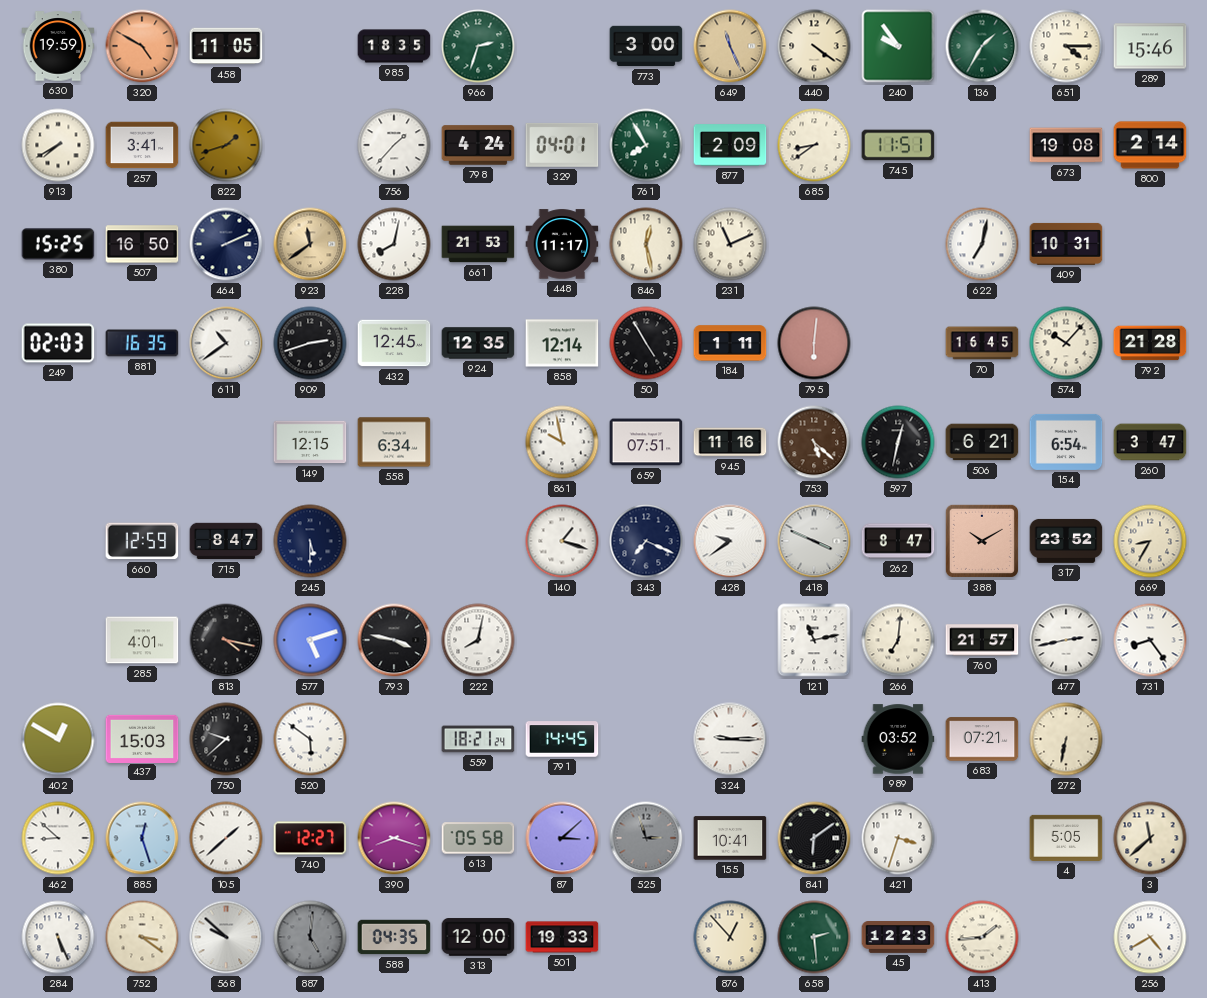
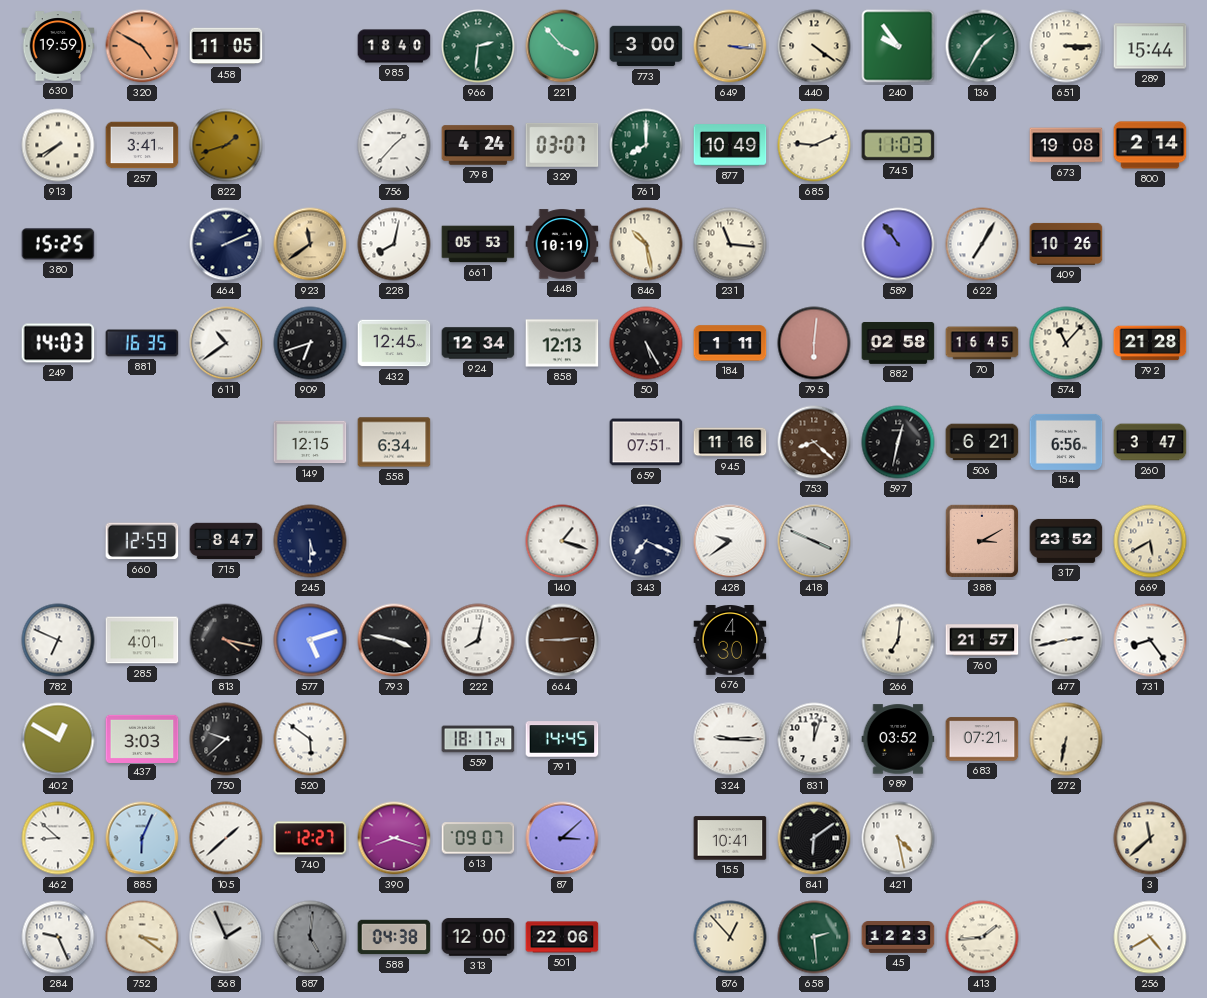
985: 18:35 -> 18:40 (394, 46)
966: 2:33 -> 2:31 (478, 46)
221: none -> 3:53 (562, 46)
649: 11:26 -> 3:16 (730, 46)
651: 4:15 -> 3:15 (1066, 46)
289: 15:46 -> 15:44 (1150, 46)
329: 04:01 -> 03:07 (562, 145)
761: 7:55 -> 8:00 (646, 145)
877: 2:09 -> 10:49 (730, 145)
685: 8:39 -> 9:11 (814, 145)
745: 11:51 -> 11:03 (898, 145)
507: 16:50 -> none (142, 244)
661: 21:53 -> 05:53 (478, 244)
448: 11:17 -> 10:19 (562, 244)
846: 12:28 -> 10:28 (646, 244)
231: 11:11 -> 11:16 (730, 244)
589: none -> 10:54 (898, 244)
622: 7:02 -> 7:05 (982, 244)
409: 10:31 -> 10:26 (1066, 244)
249: 02:03 -> 14:03 (58, 343)
909: 2:42 -> 6:42 (310, 343)
924: 12:35 -> 12:34 (478, 343)
858: 12:14 -> 12:13 (562, 343)
50: 4:55 -> 5:25 (646, 343)
882: none -> 02:58 (898, 344)
574: 10:07 -> 11:07 (1066, 343)
861: 9:58 -> none (562, 442)
753: 5:22 -> 8:22 (814, 442)
154: 6:54 -> 6:56 (1066, 442)
262: 8:47 -> none (898, 541)
388: 10:10 -> 3:10 (982, 541)
669: 8:35 -> 5:40 (1150, 541)
782: none -> 6:49 (58, 640)
664: none -> 2:45 (562, 640)
676: none -> 4:30 (730, 640)
121: 11:13 -> none (814, 640)
437: 15:03 -> 3:03 (142, 738)
559: 18:21 -> 18:17 (478, 739)
831: none -> 12:03 (814, 739)
885: 12:27 -> 6:04 (142, 838)
613: 05:58 -> 09:07 (478, 838)
525: 2:57 -> none (646, 838)
421: 3:33 -> 4:28 (898, 838)
4: 5:05 -> none (1066, 838)
284: 5:26 -> 9:26 (58, 937)
568: 9:52 -> 1:56 (226, 937)
588: 04:35 -> 04:38 (394, 937)
501: 19:33 -> 22:06 (562, 937)
